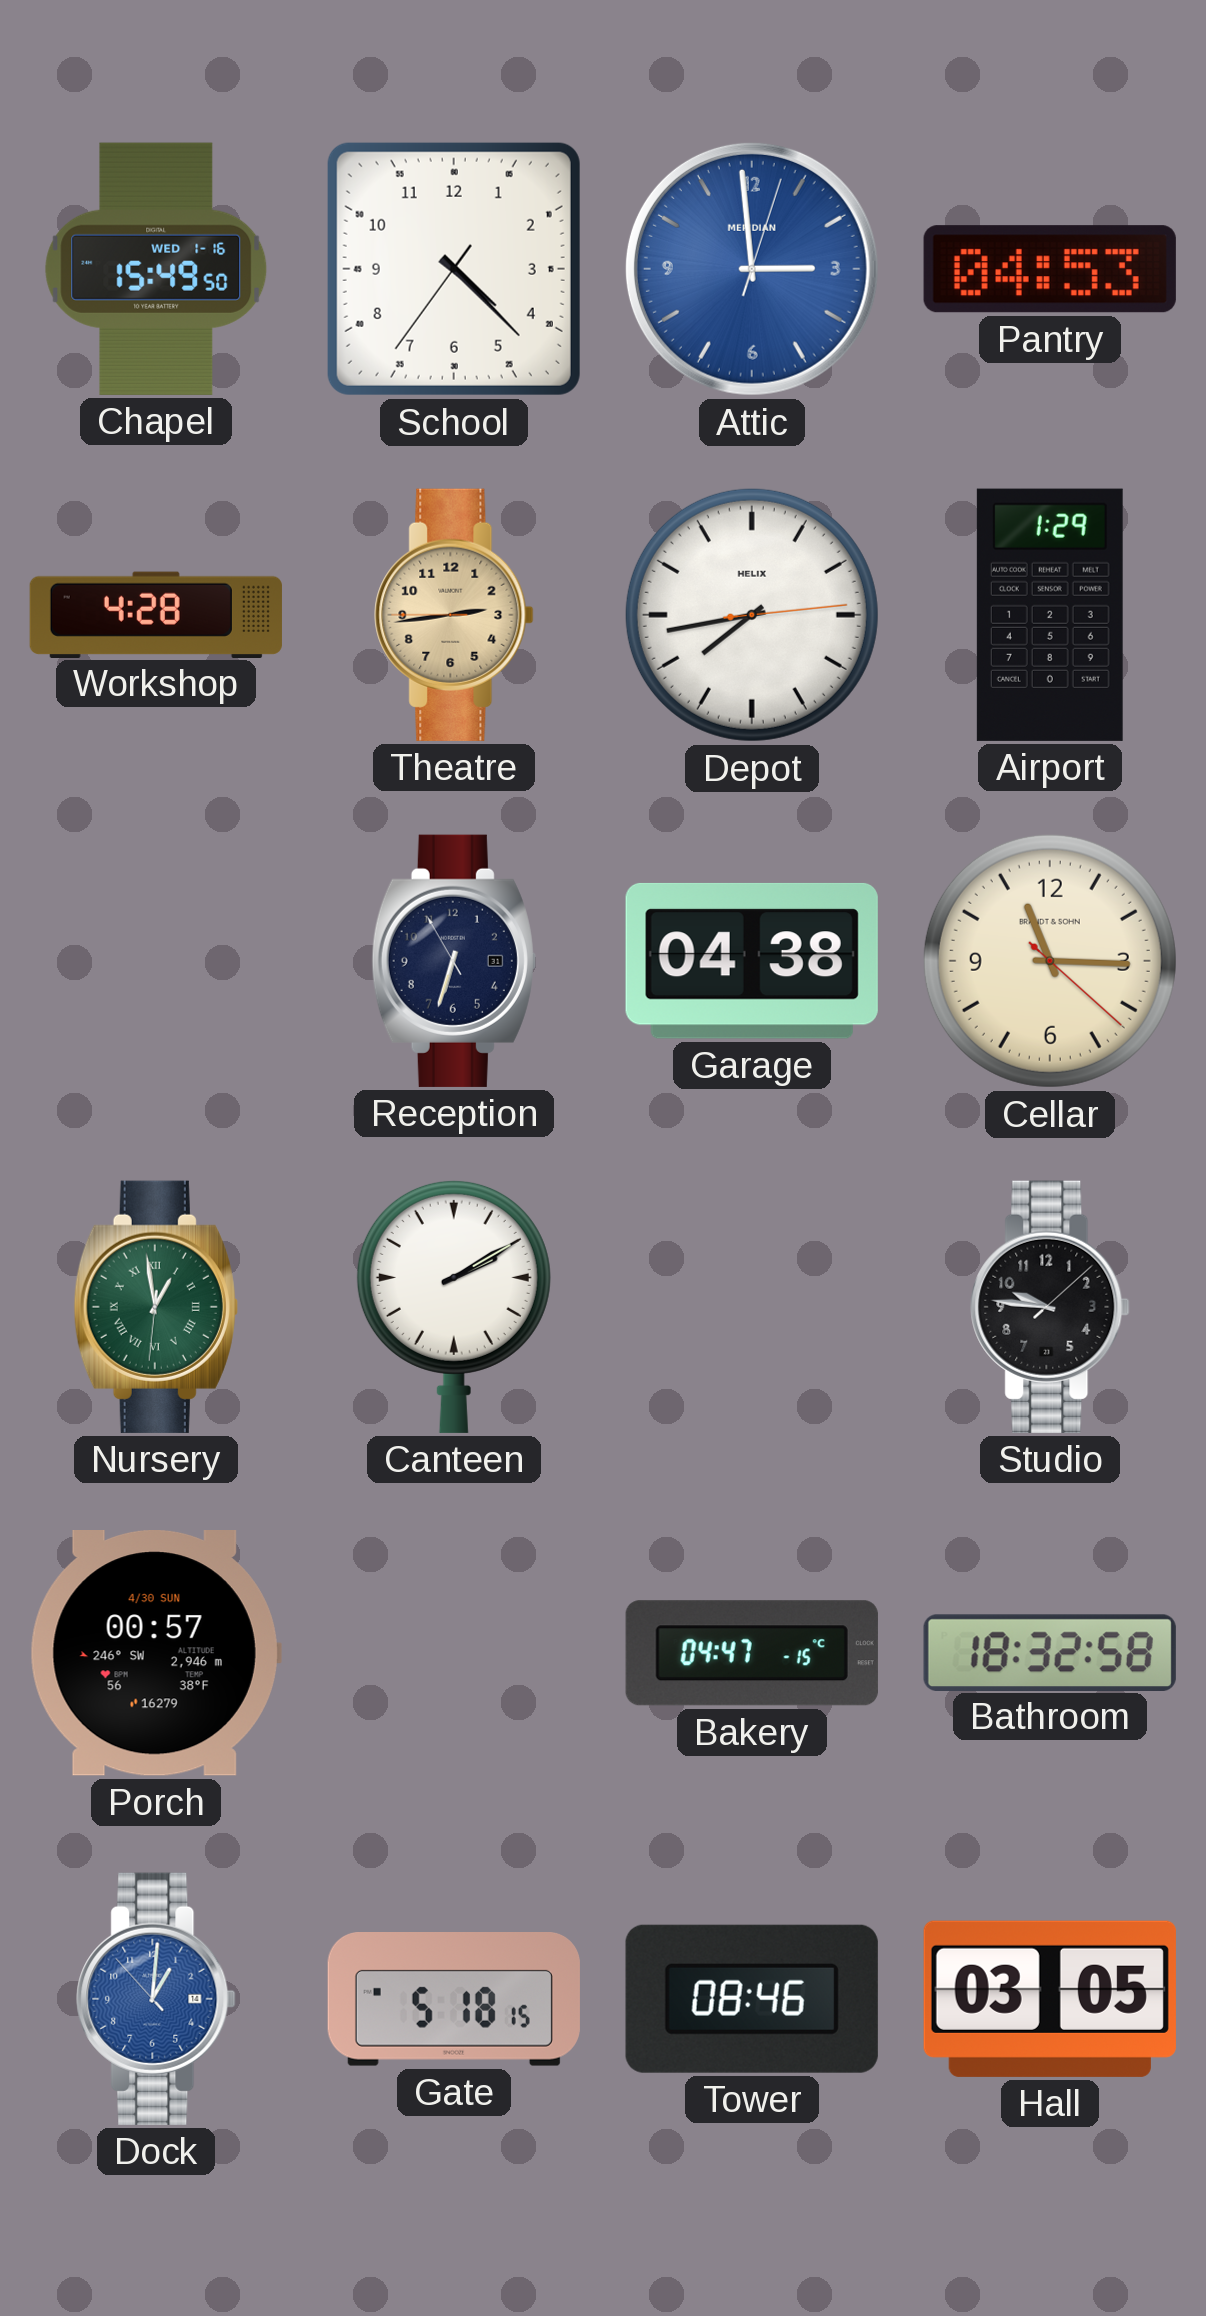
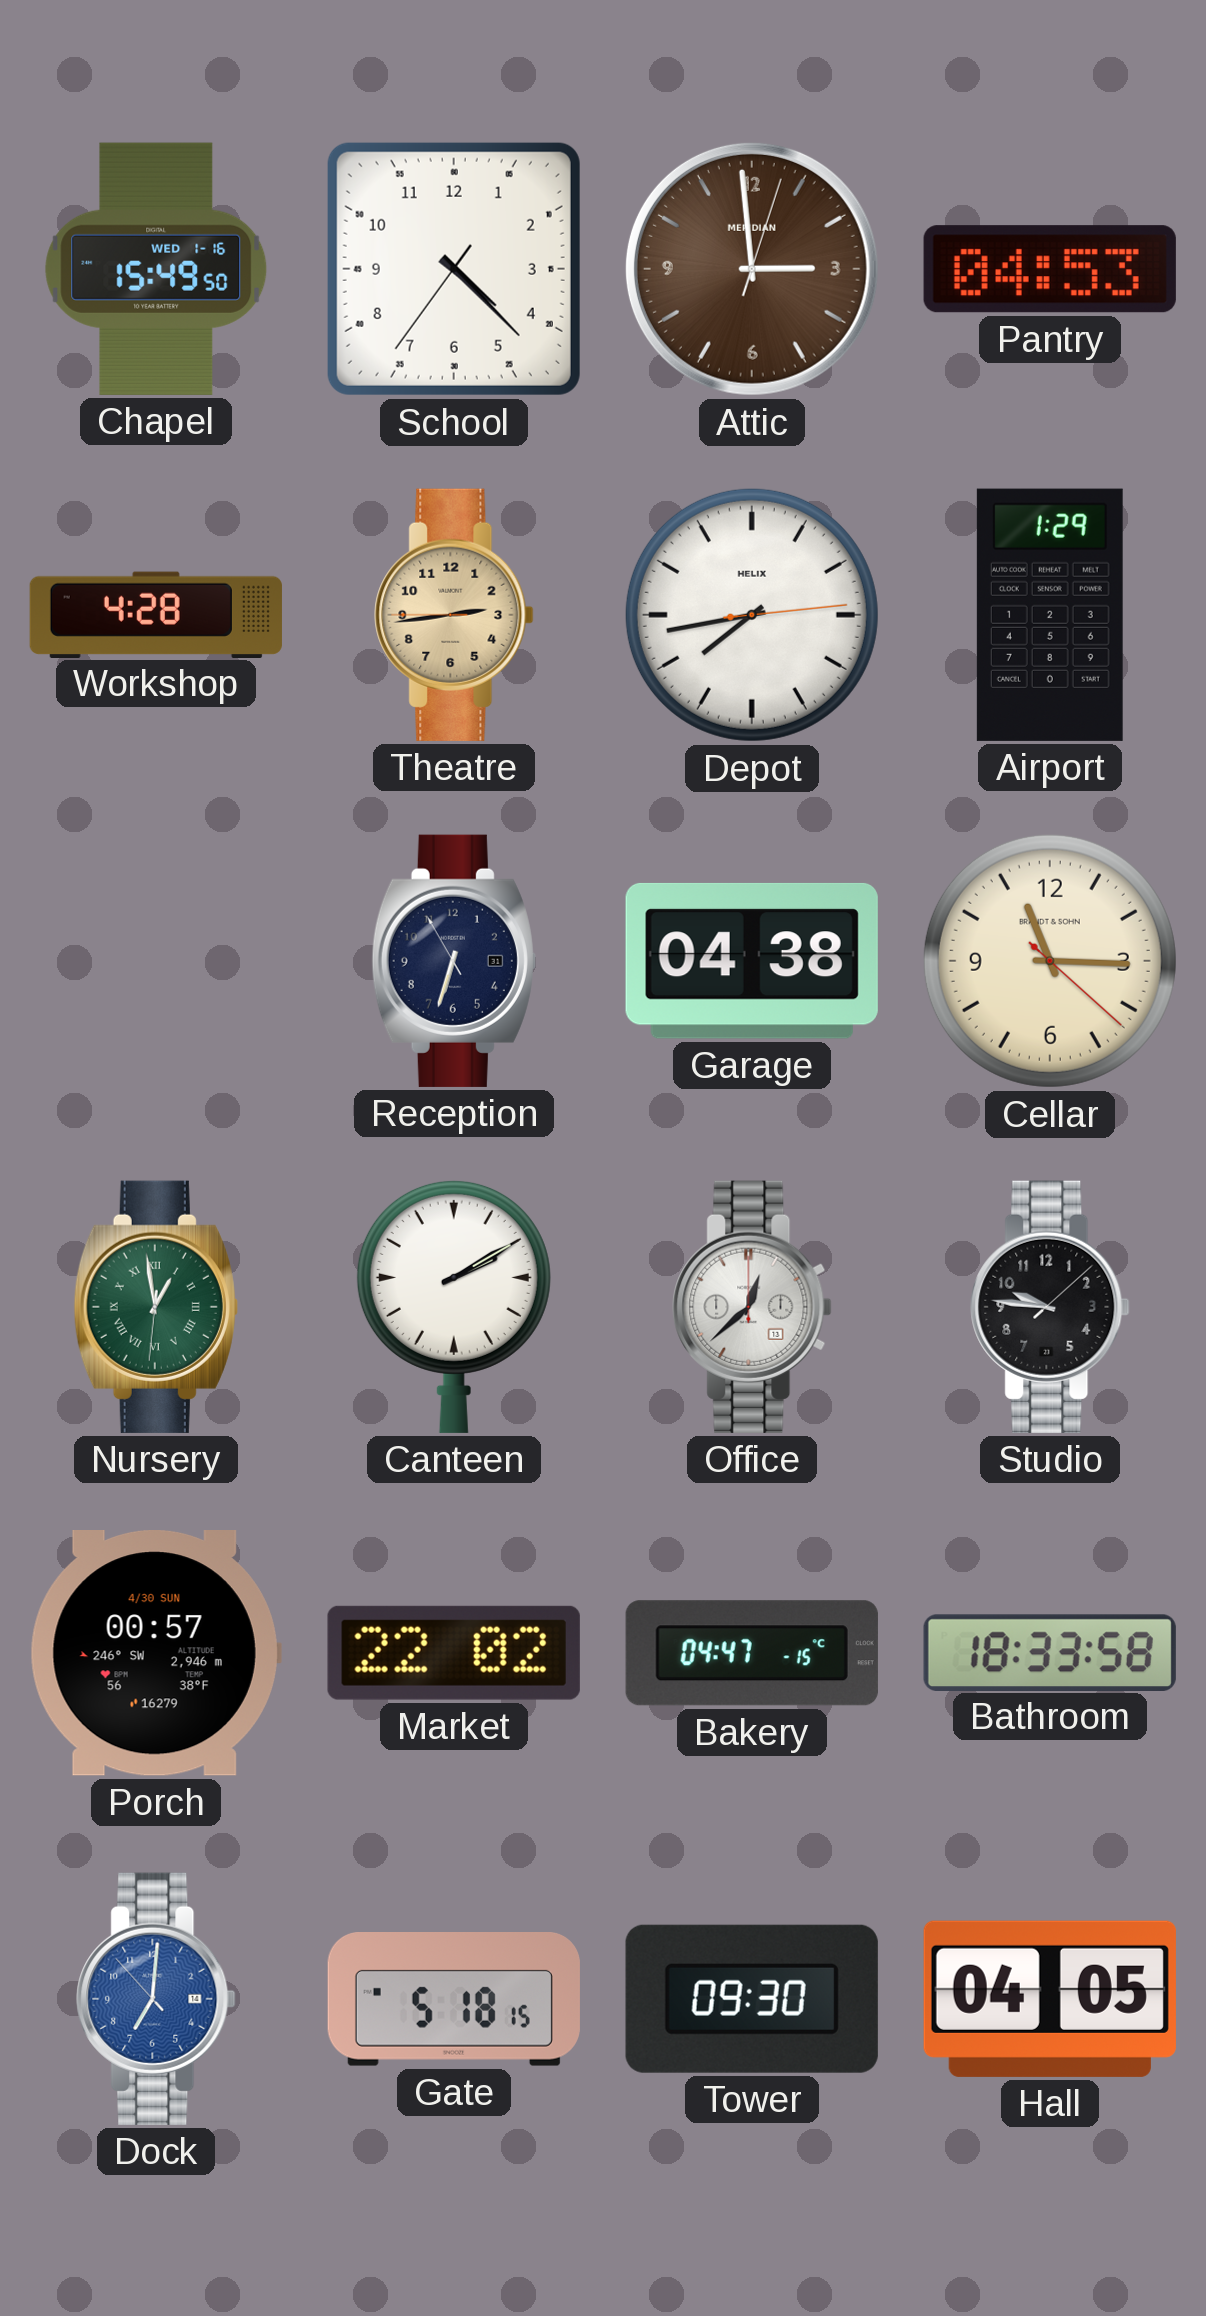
Attic dial: blue -> brown (752, 269)
Office: none -> 12:38 (752, 1307)
Market: none -> 22:02 (454, 1653)
Bathroom: 18:32 -> 18:33 (1050, 1652)
Dock: 1:00 -> 7:00 (156, 1999)
Tower: 08:46 -> 09:30 (752, 1999)
Hall: 03:05 -> 04:05 (1050, 1999)
